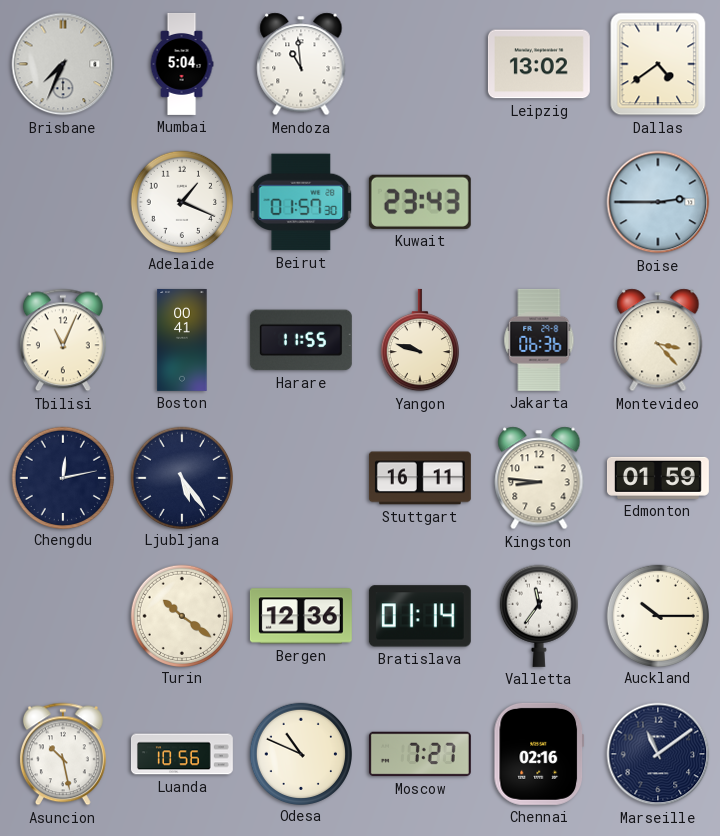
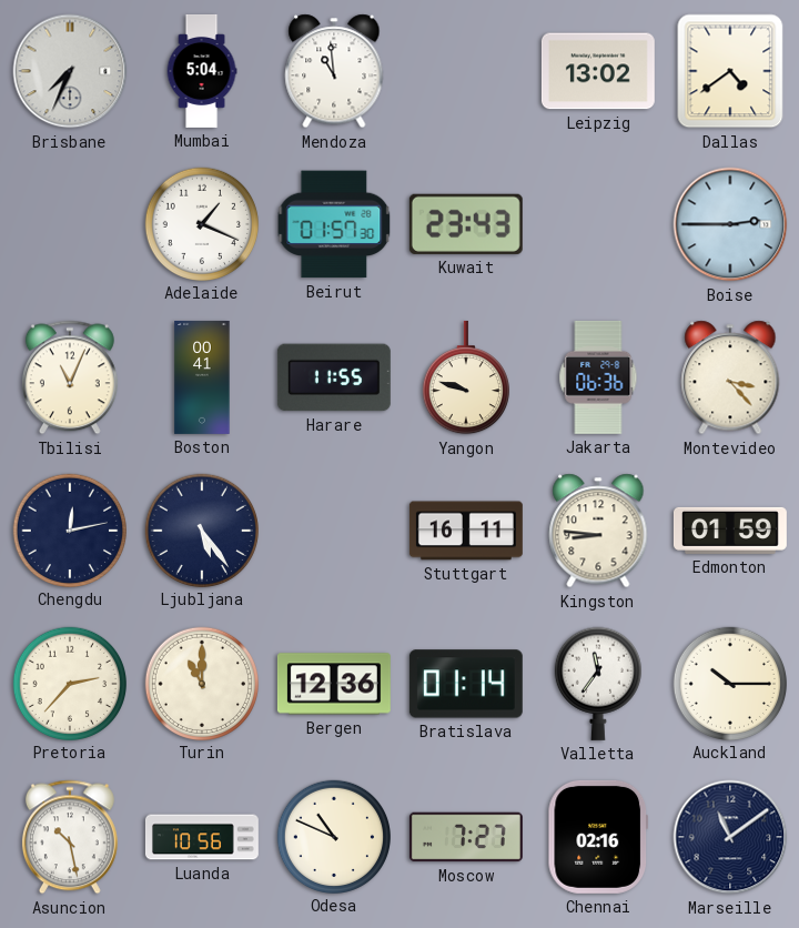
Pretoria: none -> 2:37 (69, 683)
Turin: 10:21 -> 11:00 (201, 683)
